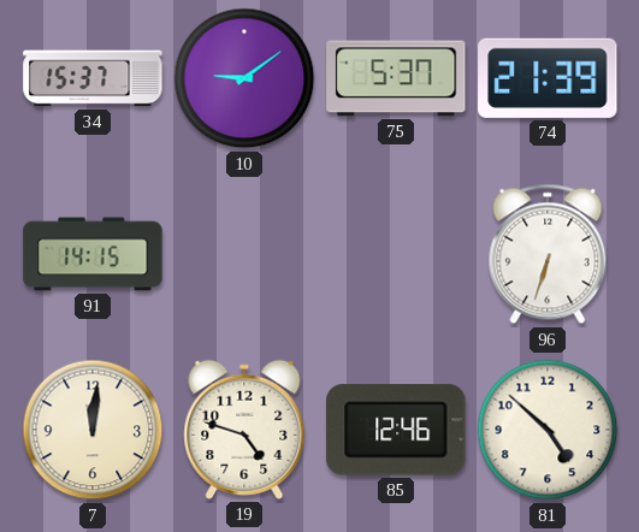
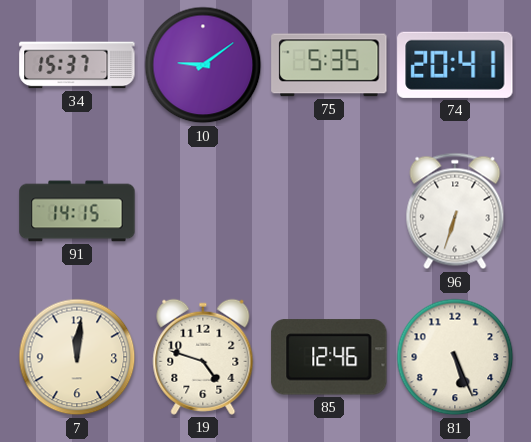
75: 5:37 -> 5:35 (329, 65)
74: 21:39 -> 20:41 (455, 65)
81: 4:52 -> 5:26 (455, 357)
